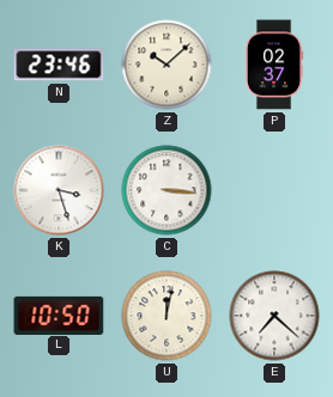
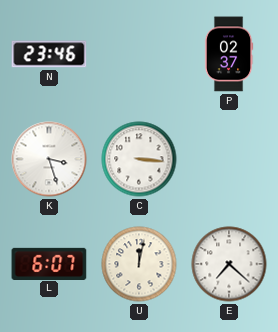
Z: 10:08 -> none (166, 65)
L: 10:50 -> 6:07 (49, 263)
